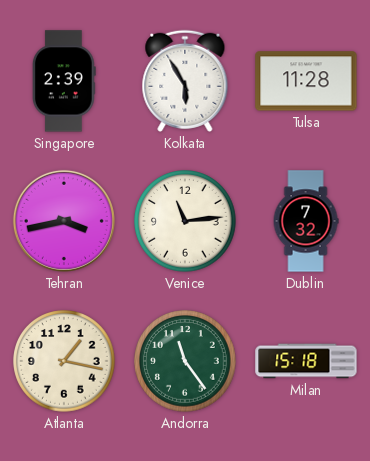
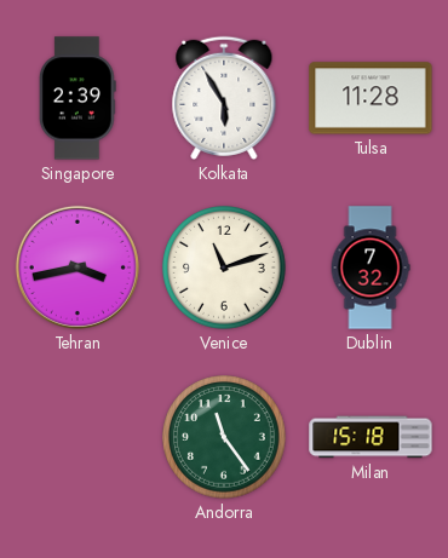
Venice: 11:14 -> 11:12 (224, 268)
Atlanta: 1:17 -> none (64, 361)
